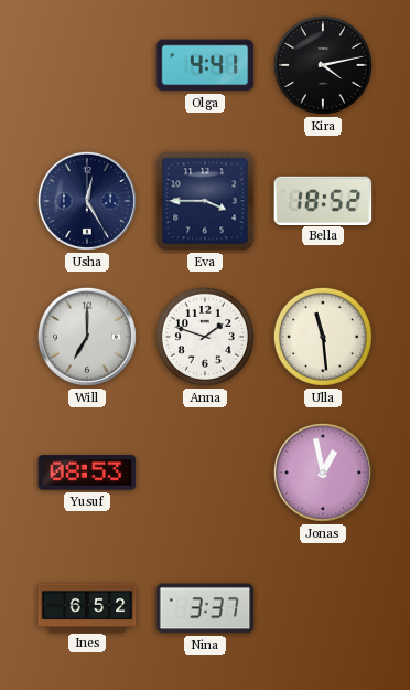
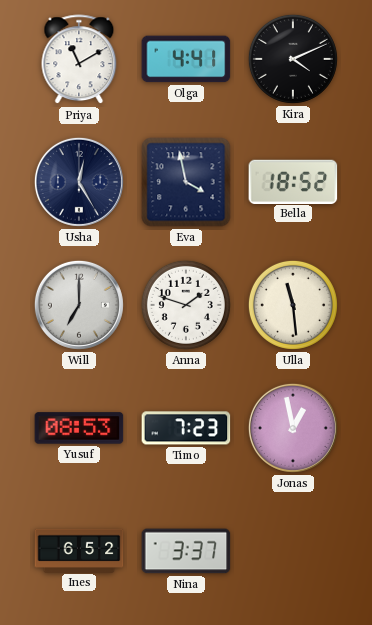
Priya: none -> 11:10 (79, 60)
Kira: 4:13 -> 4:11 (293, 59)
Eva: 3:45 -> 3:58 (186, 182)
Timo: none -> 7:23 (186, 428)
